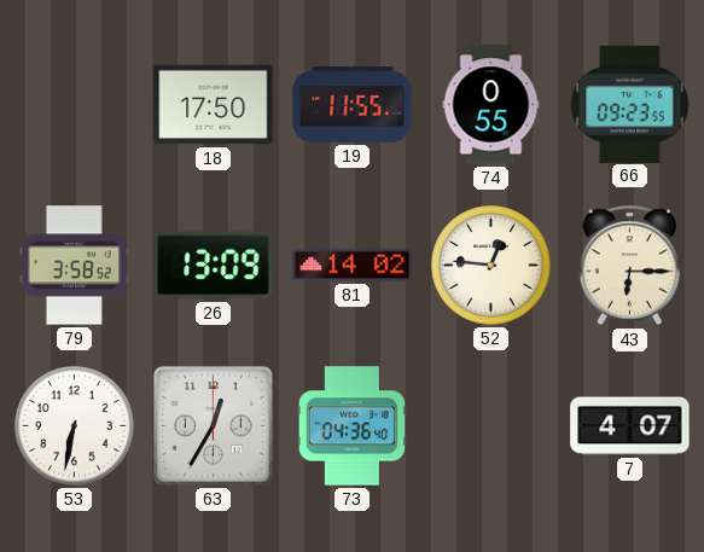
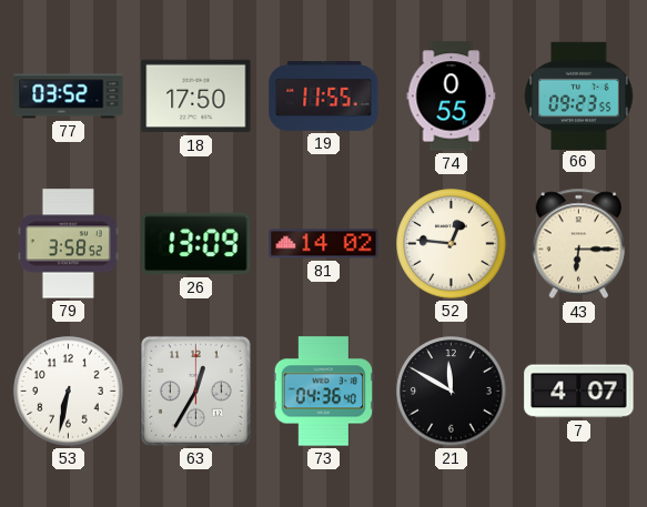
77: none -> 03:52 (69, 97)
21: none -> 11:50 (452, 392)
